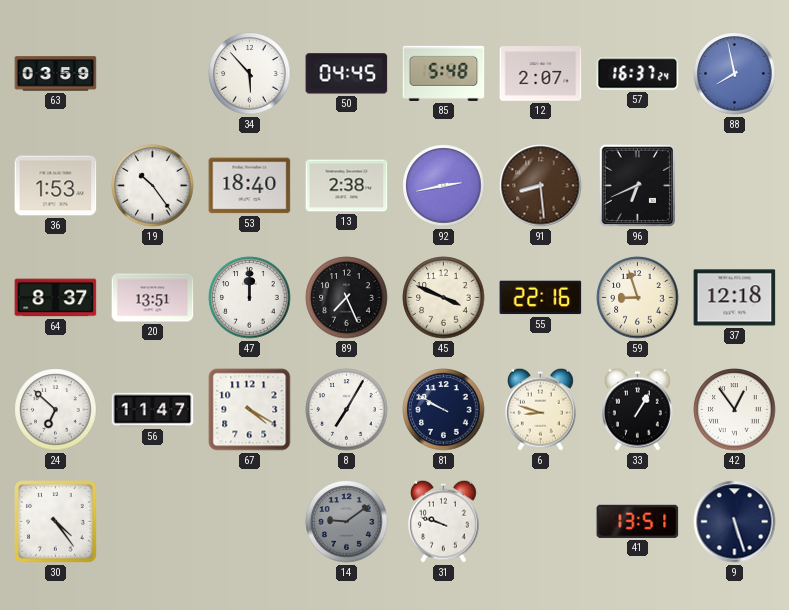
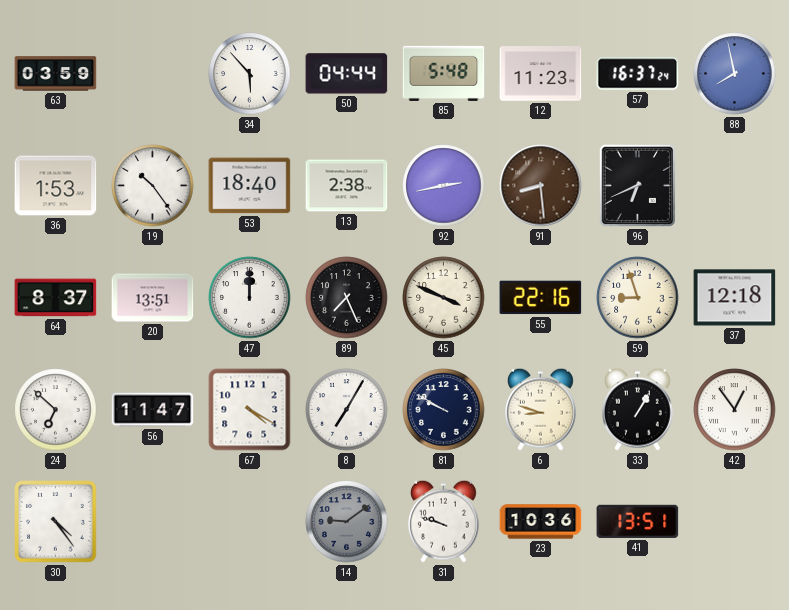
50: 04:45 -> 04:44 (347, 74)
12: 2:07 -> 11:23 (541, 74)
23: none -> 10:36 (541, 522)
9: 5:27 -> none (735, 522)
